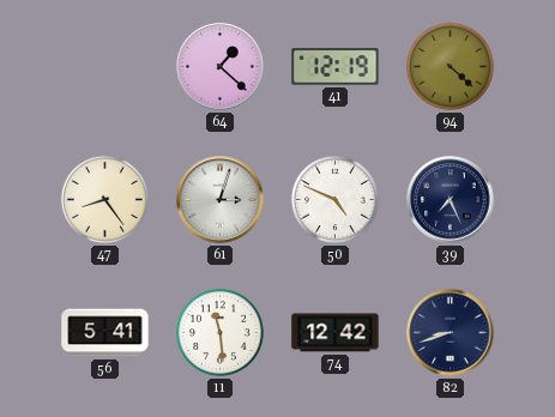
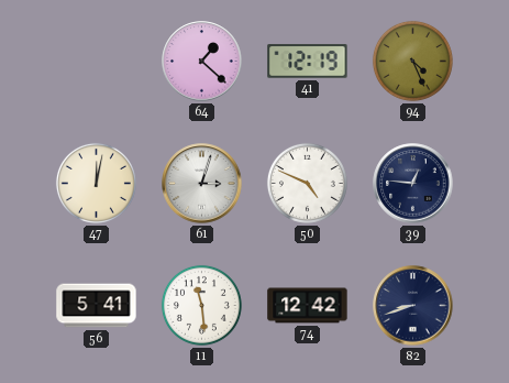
94: 4:22 -> 4:26 (412, 61)
47: 8:24 -> 12:02 (96, 183)
39: 7:26 -> 12:46 (413, 184)
